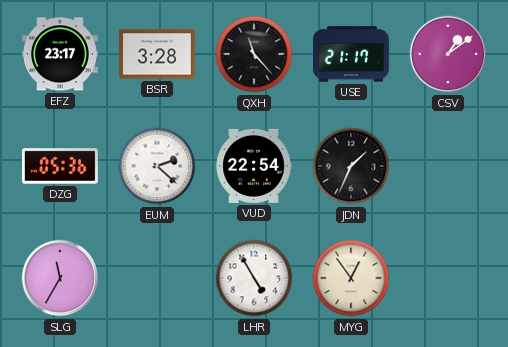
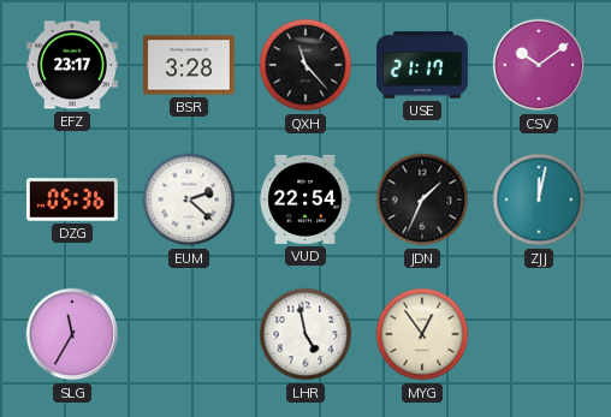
CSV: 1:09 -> 10:09 (539, 65)
ZJJ: none -> 12:02 (539, 199)
LHR: 4:55 -> 4:58 (305, 334)
